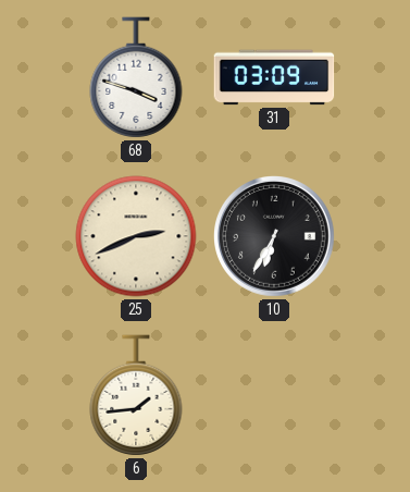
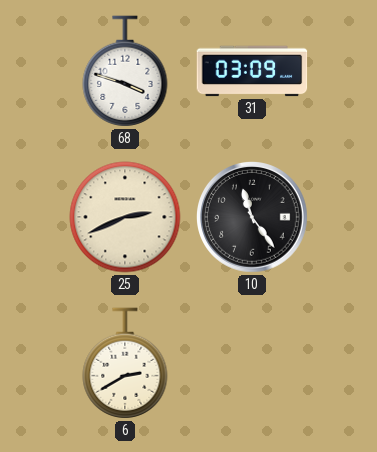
10: 6:35 -> 11:24 (253, 218)
6: 1:44 -> 2:40 (125, 363)
